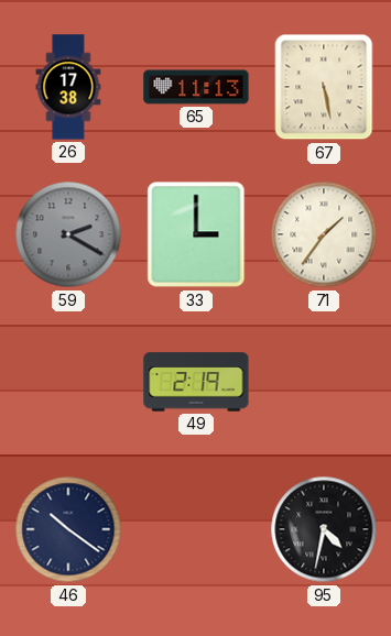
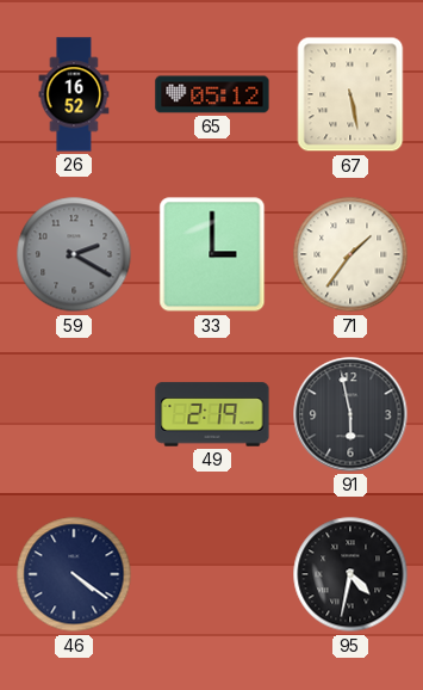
26: 17:38 -> 16:52 (74, 94)
65: 11:13 -> 05:12 (212, 94)
91: none -> 5:58 (350, 414)
46: 10:21 -> 4:21 (74, 574)
